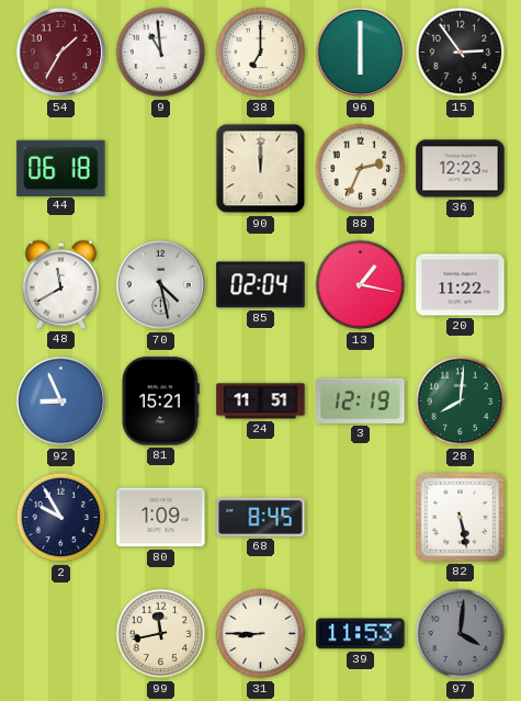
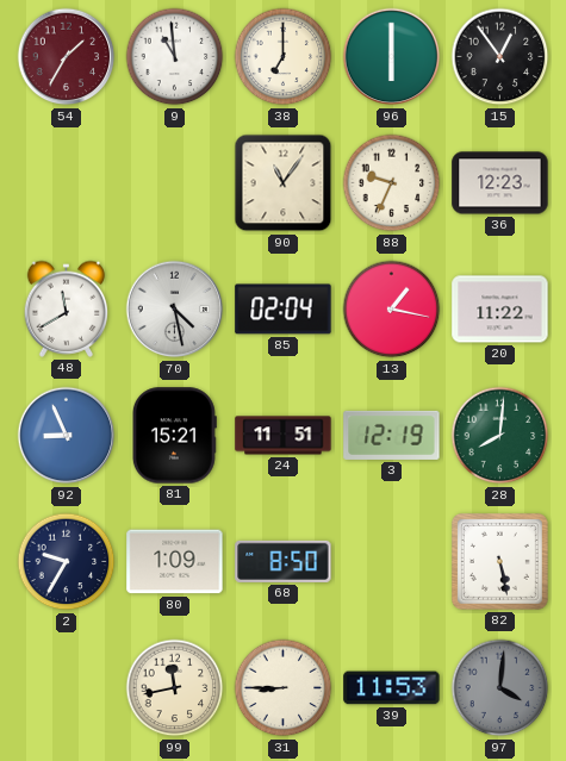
15: 2:54 -> 12:54 (500, 57)
44: 06:18 -> none (61, 168)
90: 12:00 -> 11:06 (284, 183)
88: 2:34 -> 9:34 (392, 183)
2: 9:55 -> 9:35 (67, 562)
68: 8:45 -> 8:50 (284, 561)
